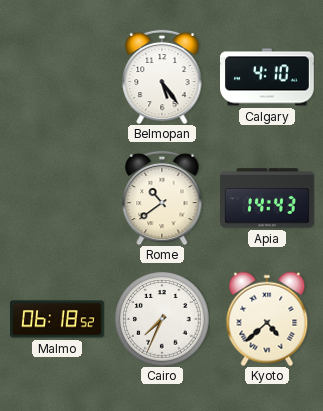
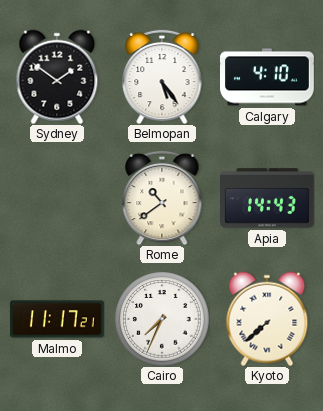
Sydney: none -> 1:51 (57, 77)
Malmo: 06:18 -> 11:17 (57, 319)
Kyoto: 4:38 -> 7:38 (267, 319)
